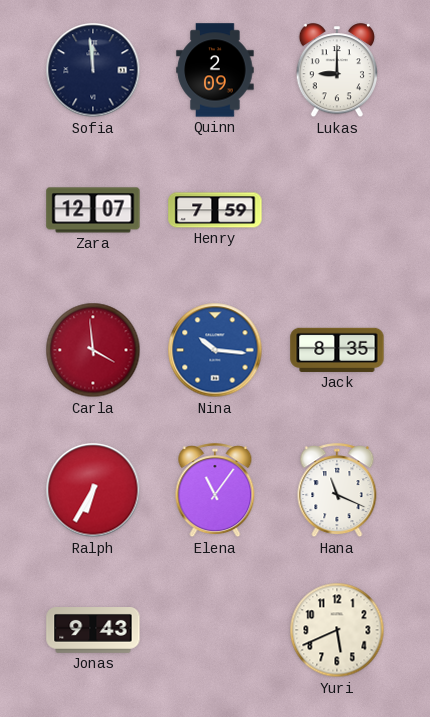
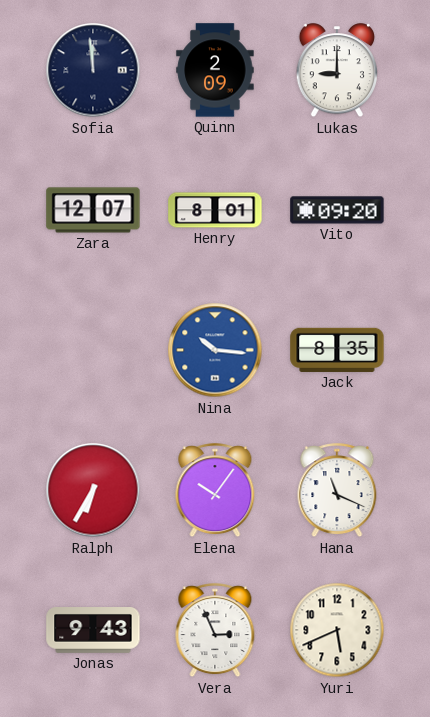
Henry: 7:59 -> 8:01 (215, 210)
Vito: none -> 09:20 (337, 210)
Carla: 3:59 -> none (93, 350)
Elena: 11:06 -> 10:06 (215, 491)
Vera: none -> 2:56 (215, 631)
